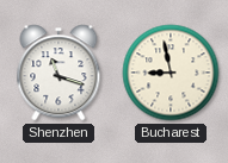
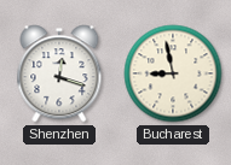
Shenzhen: 11:18 -> 12:18 (59, 73)
